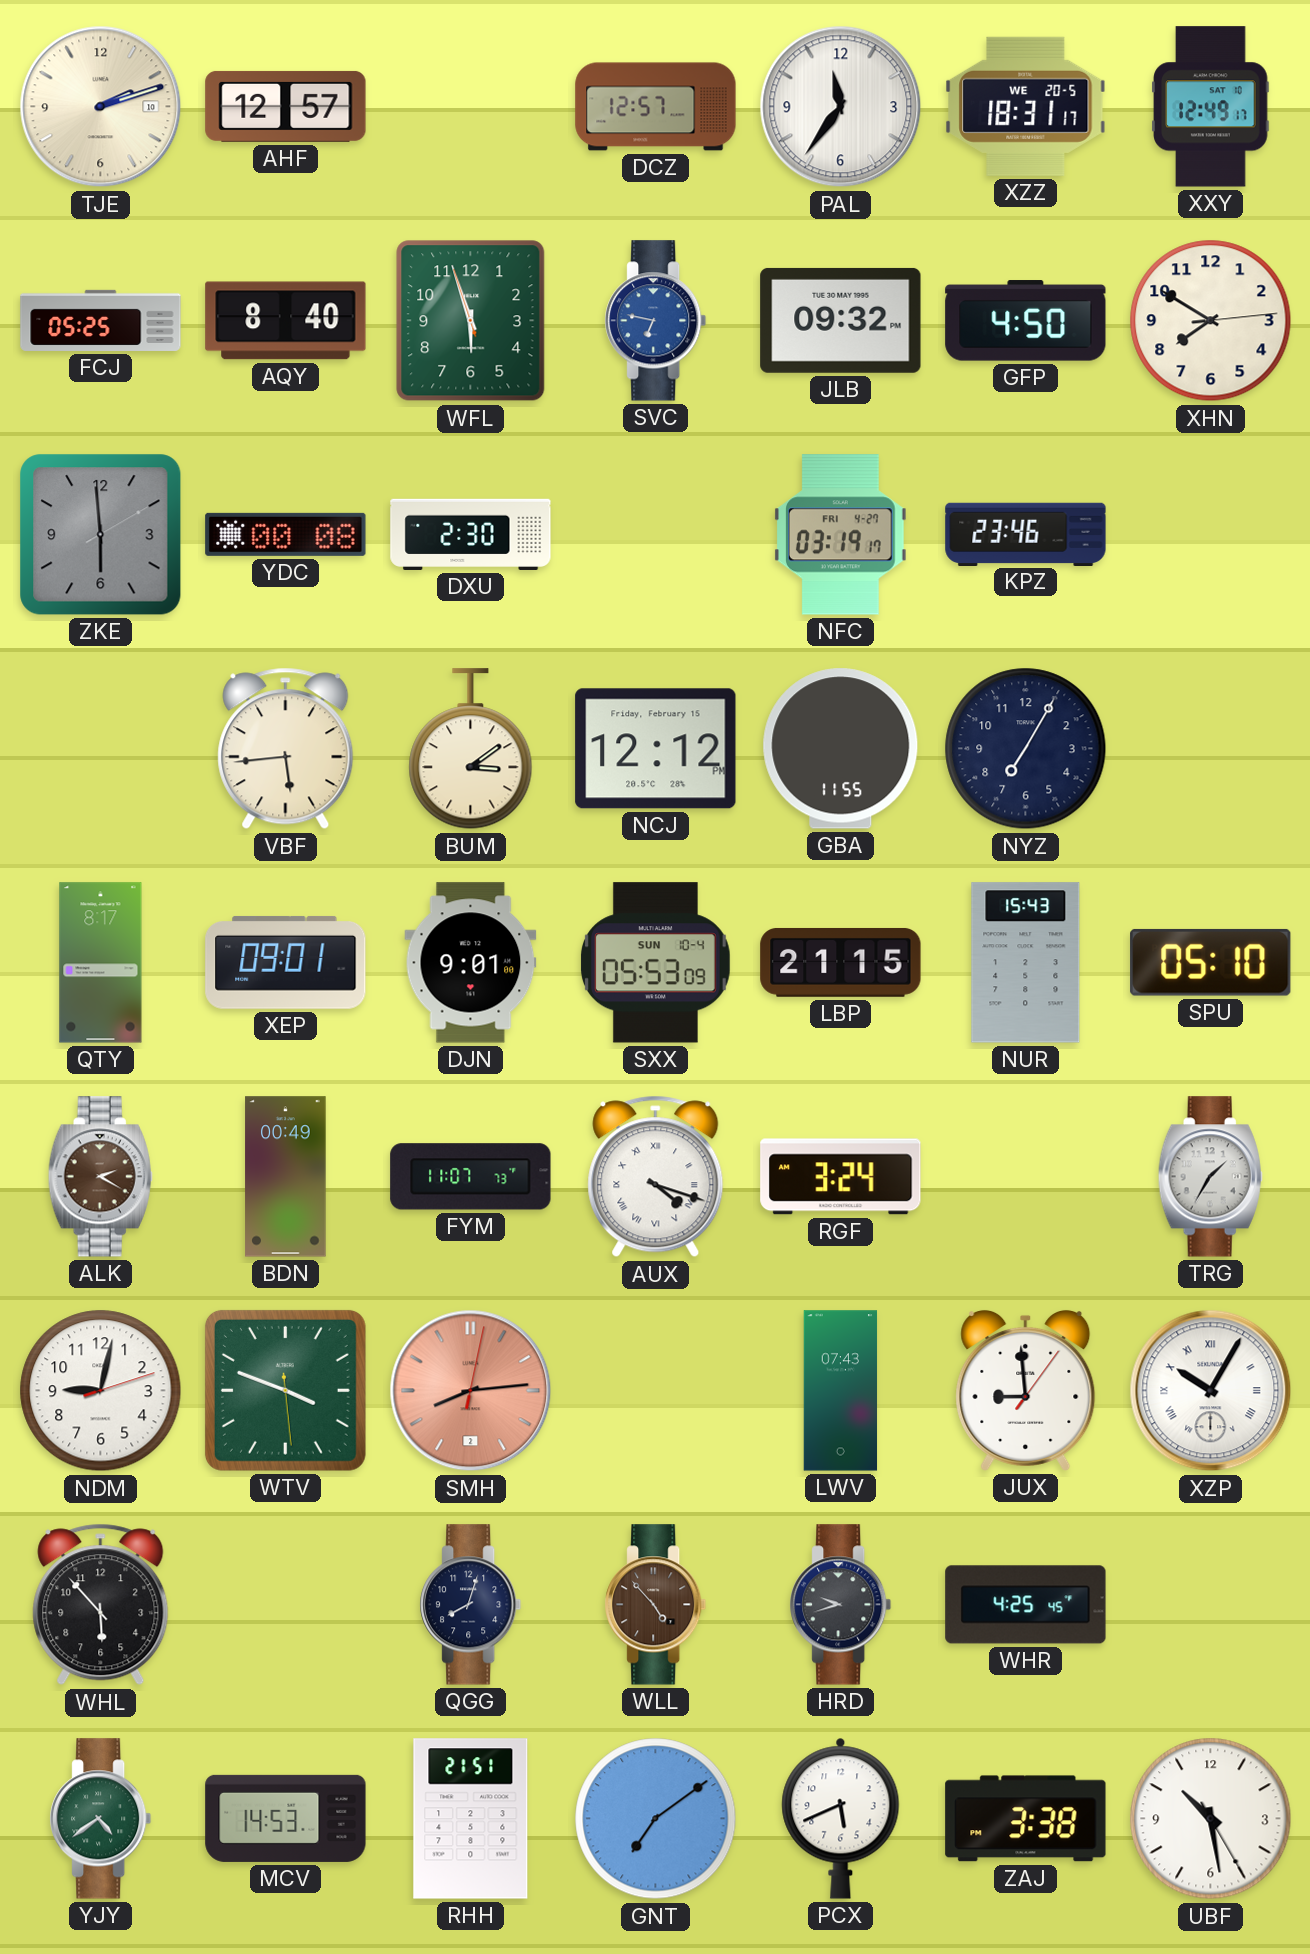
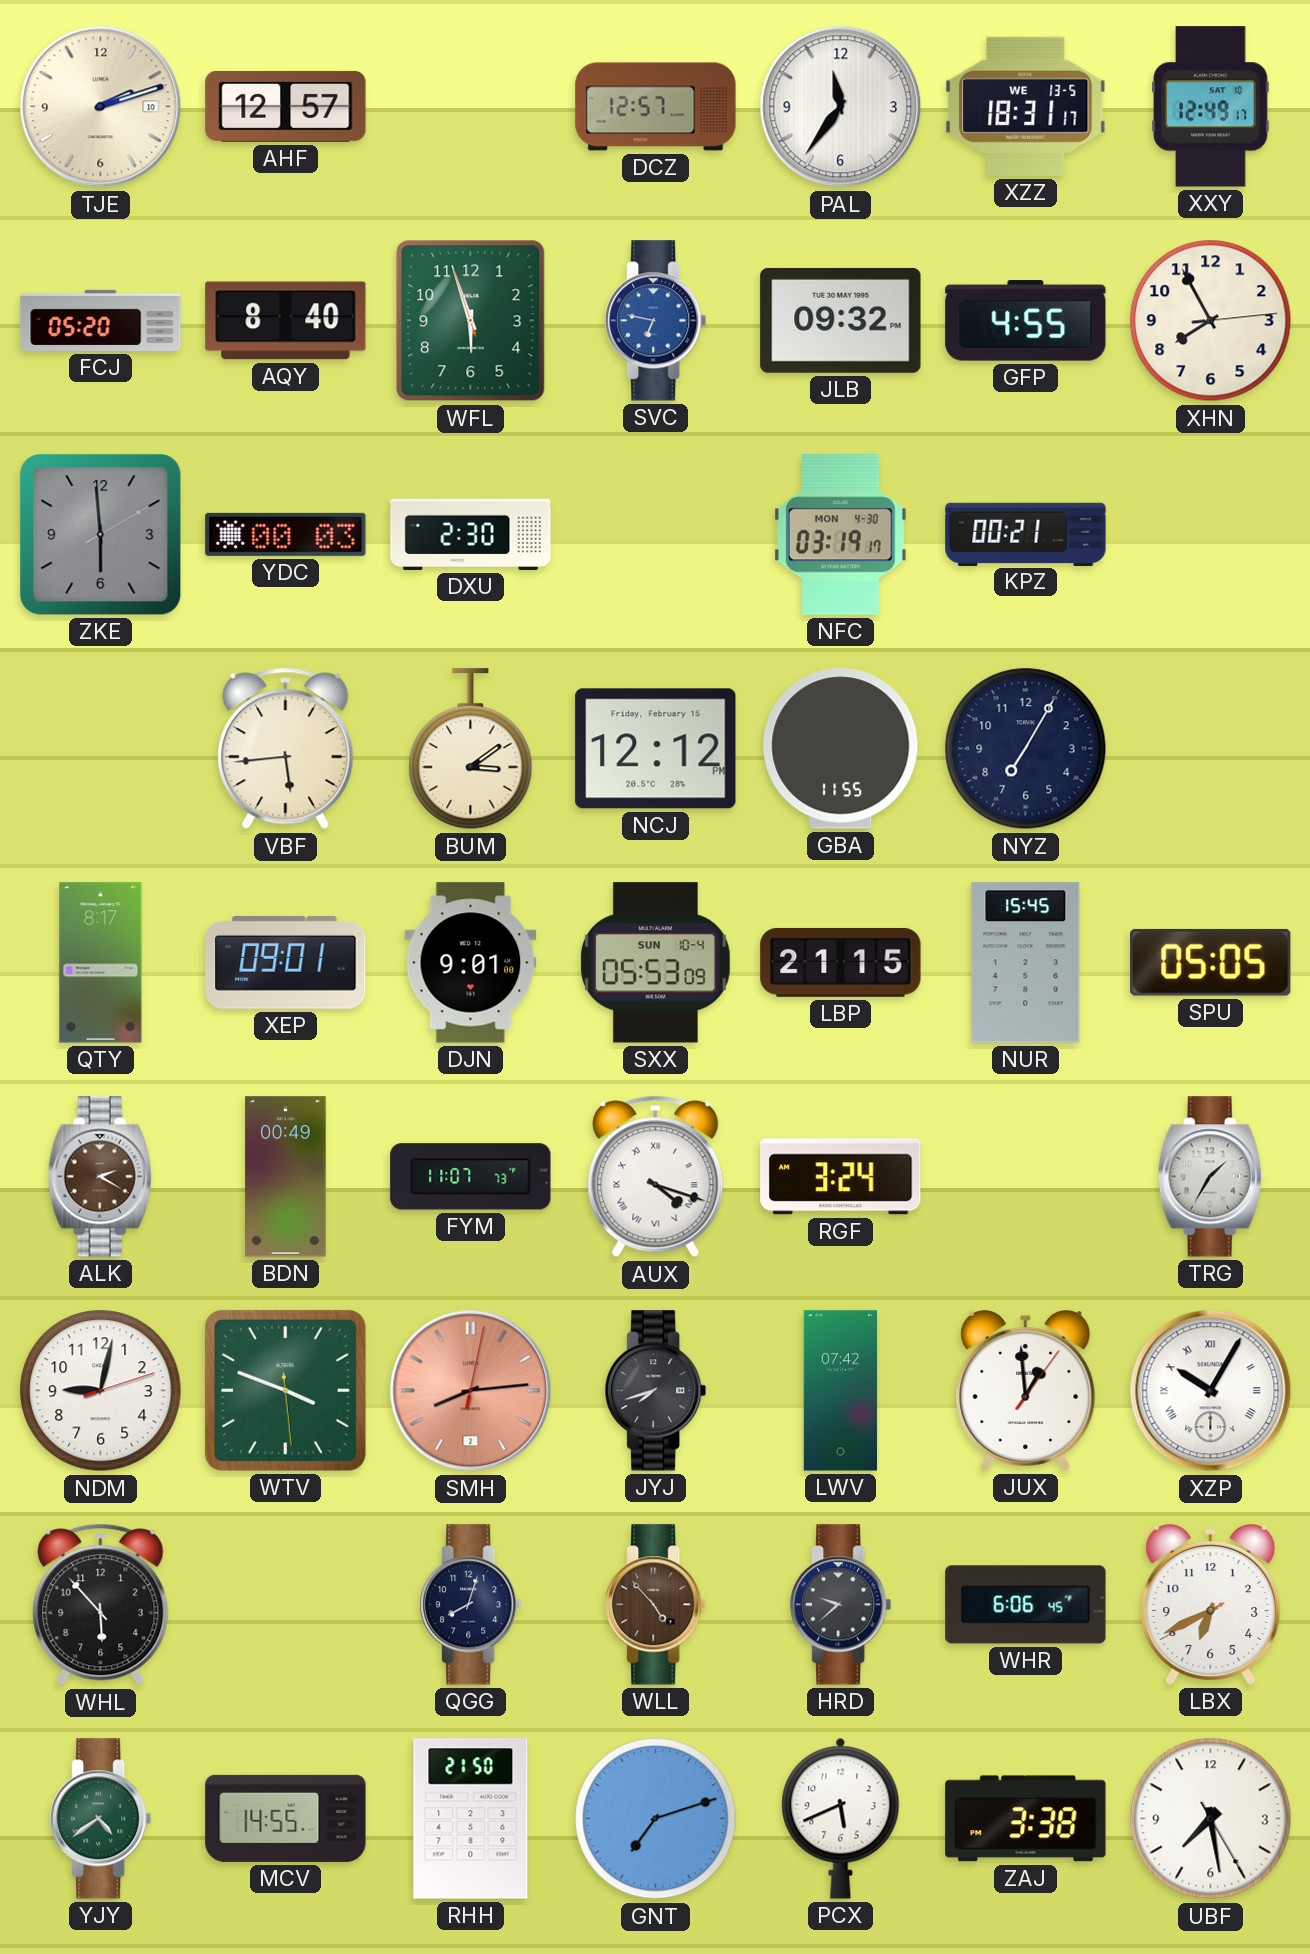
XZZ date: WE 20-5 -> WE 13-5 (1026, 106)
FCJ: 05:25 -> 05:20 (101, 320)
GFP: 4:50 -> 4:55 (1026, 321)
XHN: 7:50 -> 7:55 (1211, 321)
YDC: 00:08 -> 00:03 (286, 534)
NFC date: FRI 4-27 -> MON 4-30 (841, 535)
KPZ: 23:46 -> 00:21 (1026, 534)
NUR: 15:43 -> 15:45 (1026, 963)
SPU: 05:10 -> 05:05 (1211, 962)
JYJ: none -> 7:42 (656, 1391)
LWV: 07:43 -> 07:42 (841, 1391)
JUX: 8:59 -> 12:59 (1026, 1390)
HRD: 9:42 -> 9:38 (841, 1605)
WHR: 4:25 -> 6:06 (1026, 1605)
LBX: none -> 6:40 (1211, 1604)
MCV: 14:53 -> 14:55 (286, 1818)
RHH: 21:51 -> 21:50 (471, 1819)
GNT: 7:09 -> 7:12 (656, 1819)
UBF: 10:28 -> 7:28 (1211, 1819)
